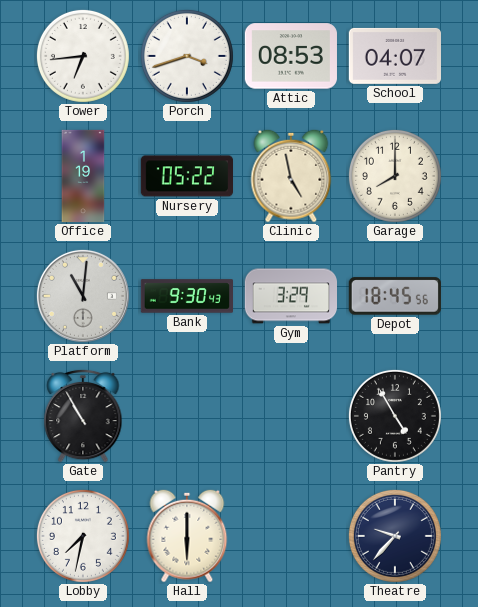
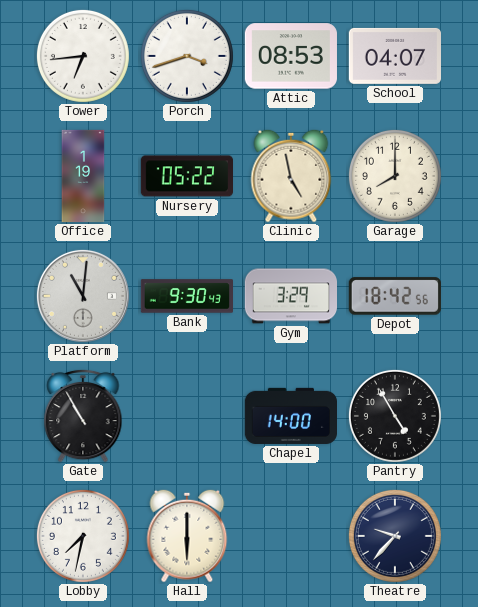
Depot: 18:45 -> 18:42 (395, 296)
Chapel: none -> 14:00 (290, 416)
